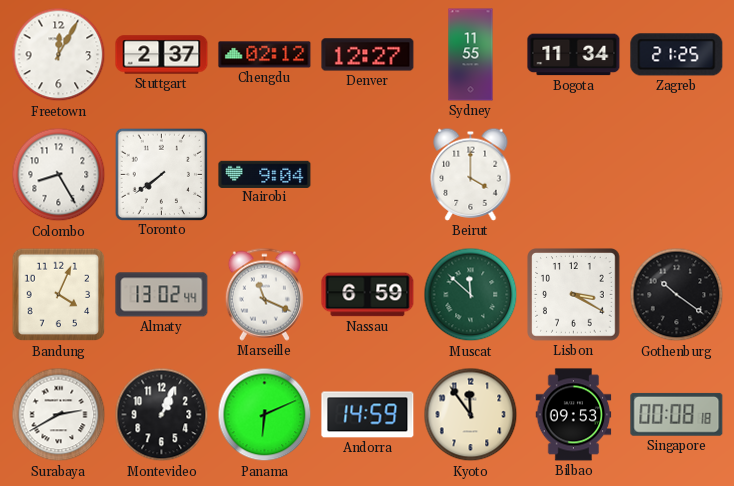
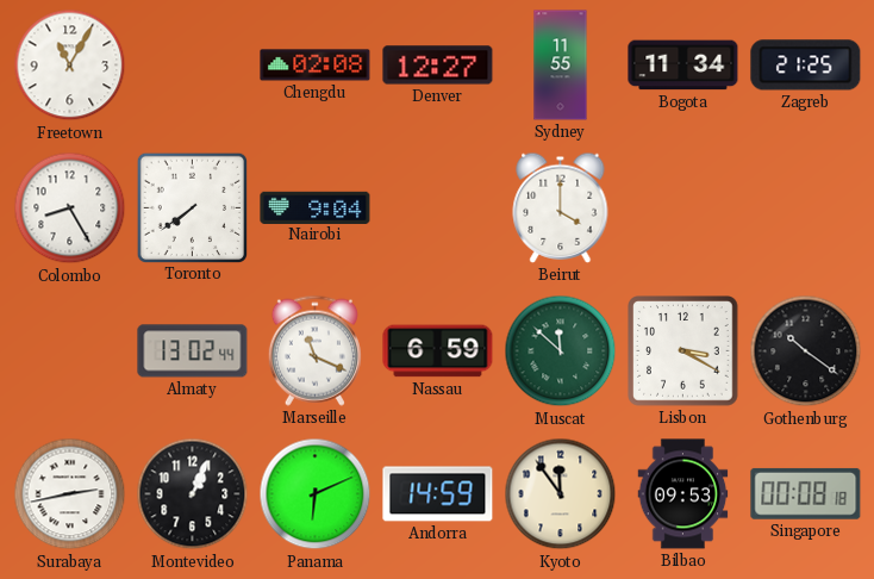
Freetown: 12:05 -> 11:05 (70, 66)
Stuttgart: 2:37 -> none (162, 55)
Chengdu: 02:12 -> 02:08 (316, 66)
Bandung: 4:04 -> none (59, 295)
Surabaya: 2:40 -> 2:43 (70, 494)
